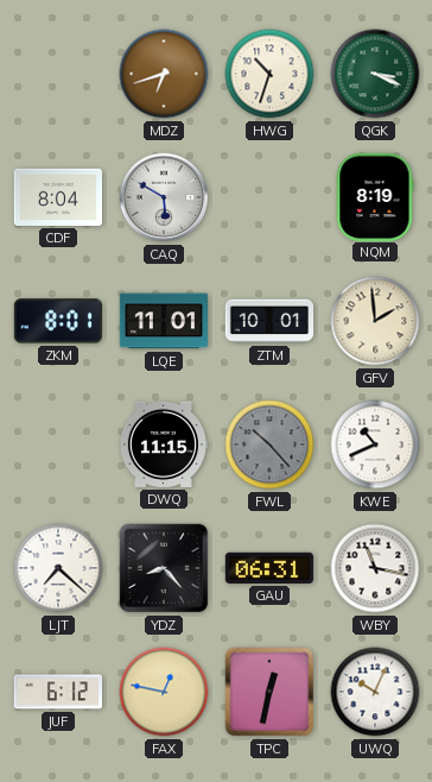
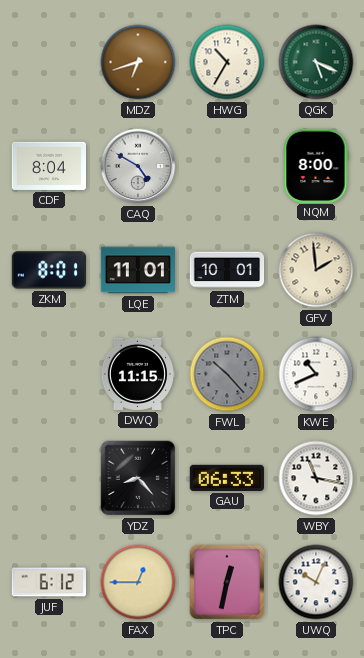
HWG: 10:33 -> 10:35 (227, 62)
QGK: 3:19 -> 5:19 (316, 62)
CAQ: 5:50 -> 4:50 (138, 166)
NQM: 8:19 -> 8:00 (316, 165)
LJT: 7:22 -> none (58, 568)
GAU: 06:31 -> 06:33 (227, 478)
FAX: 12:47 -> 12:45 (138, 582)
